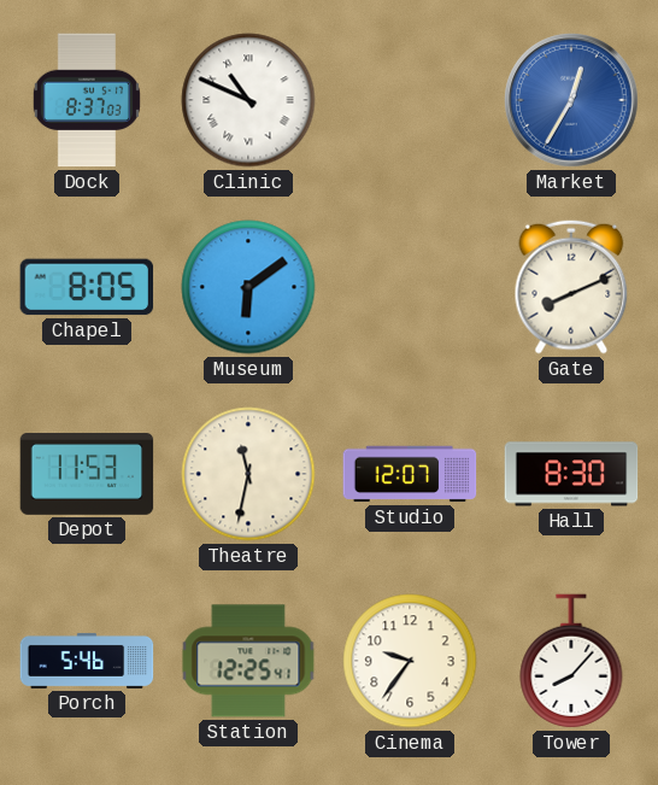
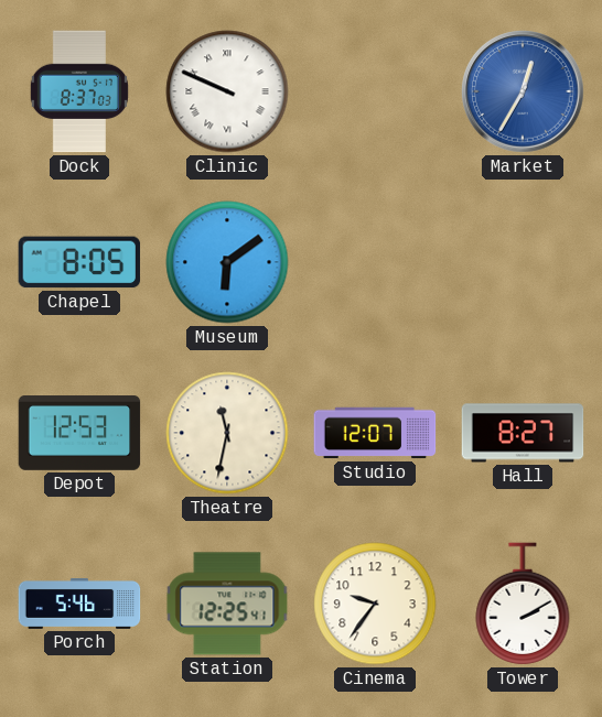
Clinic: 10:49 -> 9:49 (227, 91)
Gate: 8:11 -> none (571, 287)
Depot: 11:53 -> 12:53 (79, 434)
Hall: 8:30 -> 8:27 (523, 433)
Tower: 8:07 -> 2:10 (523, 604)
